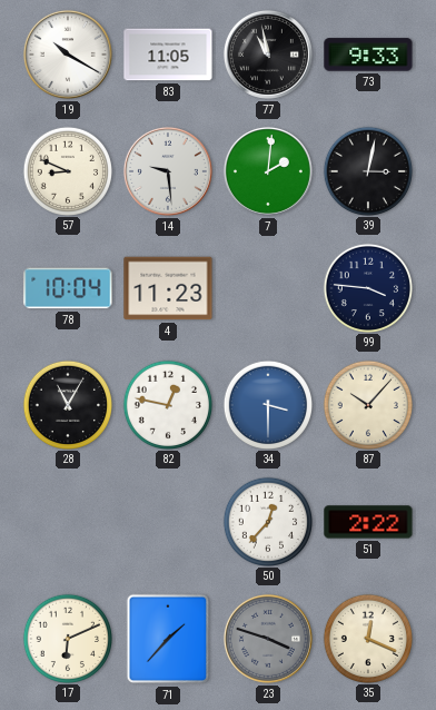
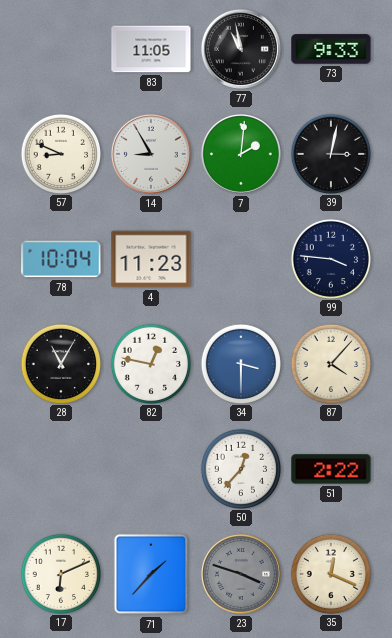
19: 10:20 -> none (68, 55)
14: 9:29 -> 8:55 (151, 154)
87: 10:07 -> 4:07 (330, 363)
